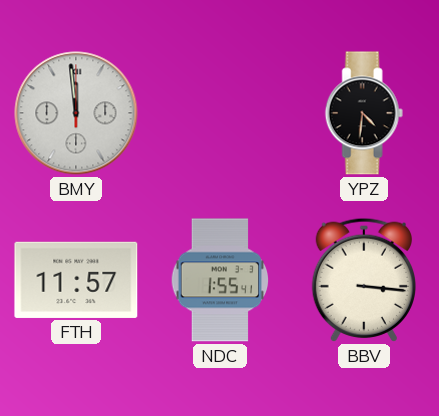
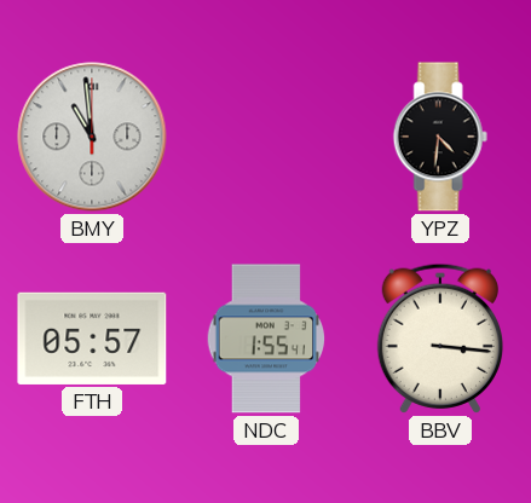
BMY: 11:59 -> 10:59 (92, 137)
FTH: 11:57 -> 05:57 (92, 339)
